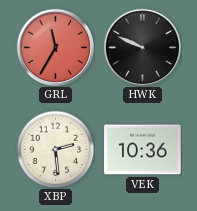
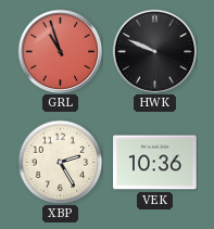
GRL: 11:35 -> 10:57 (60, 51)
XBP: 2:29 -> 2:25 (60, 162)
